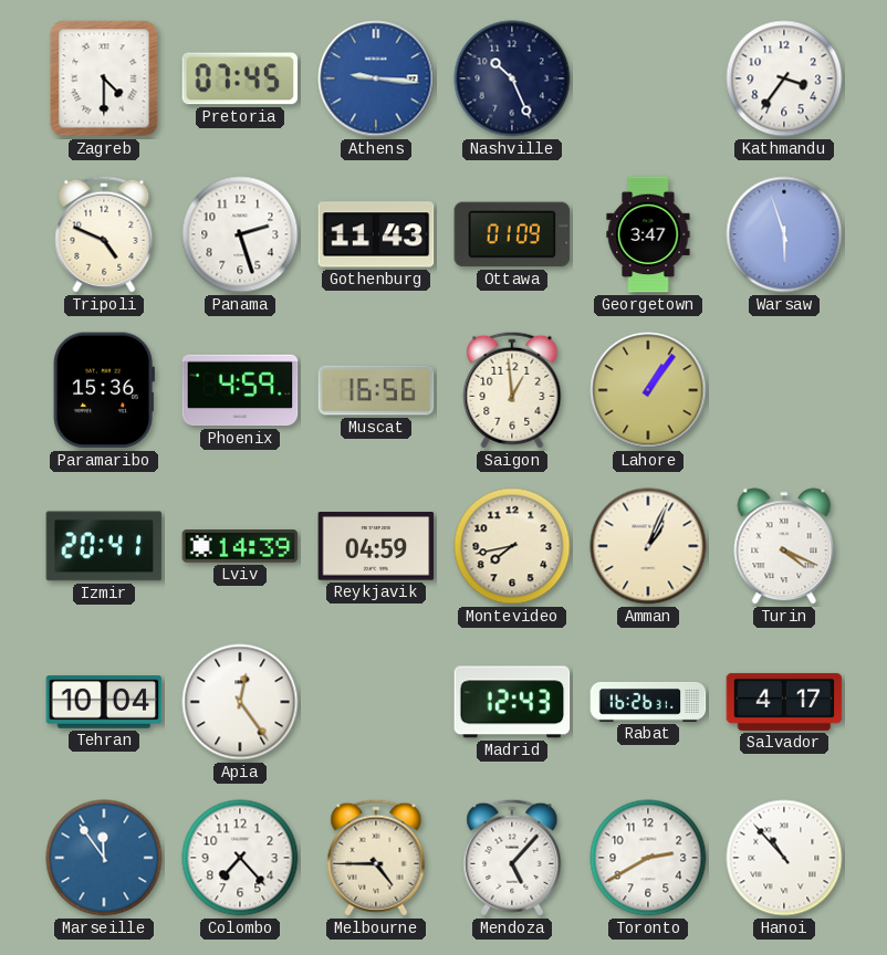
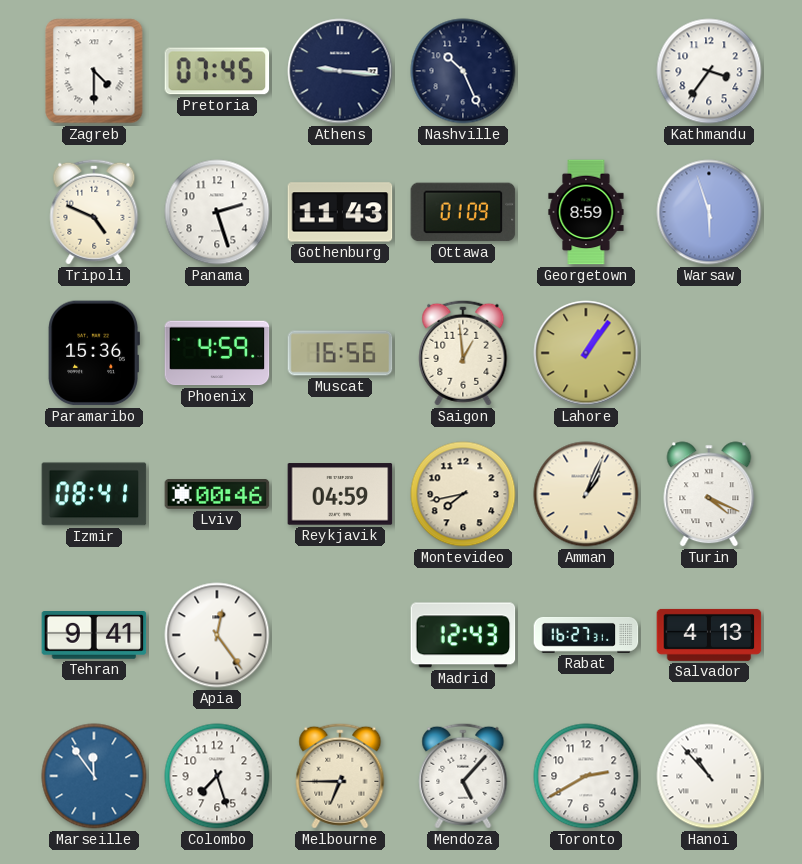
Athens dial: blue -> navy (340, 71)
Georgetown: 3:47 -> 8:59 (586, 212)
Izmir: 20:41 -> 08:41 (94, 494)
Lviv: 14:39 -> 00:46 (217, 494)
Tehran: 10:04 -> 9:41 (94, 636)
Rabat: 16:26 -> 16:27 (586, 635)
Salvador: 4:17 -> 4:13 (709, 635)
Colombo: 7:23 -> 7:27 (217, 776)
Melbourne: 4:45 -> 6:45 (340, 776)
